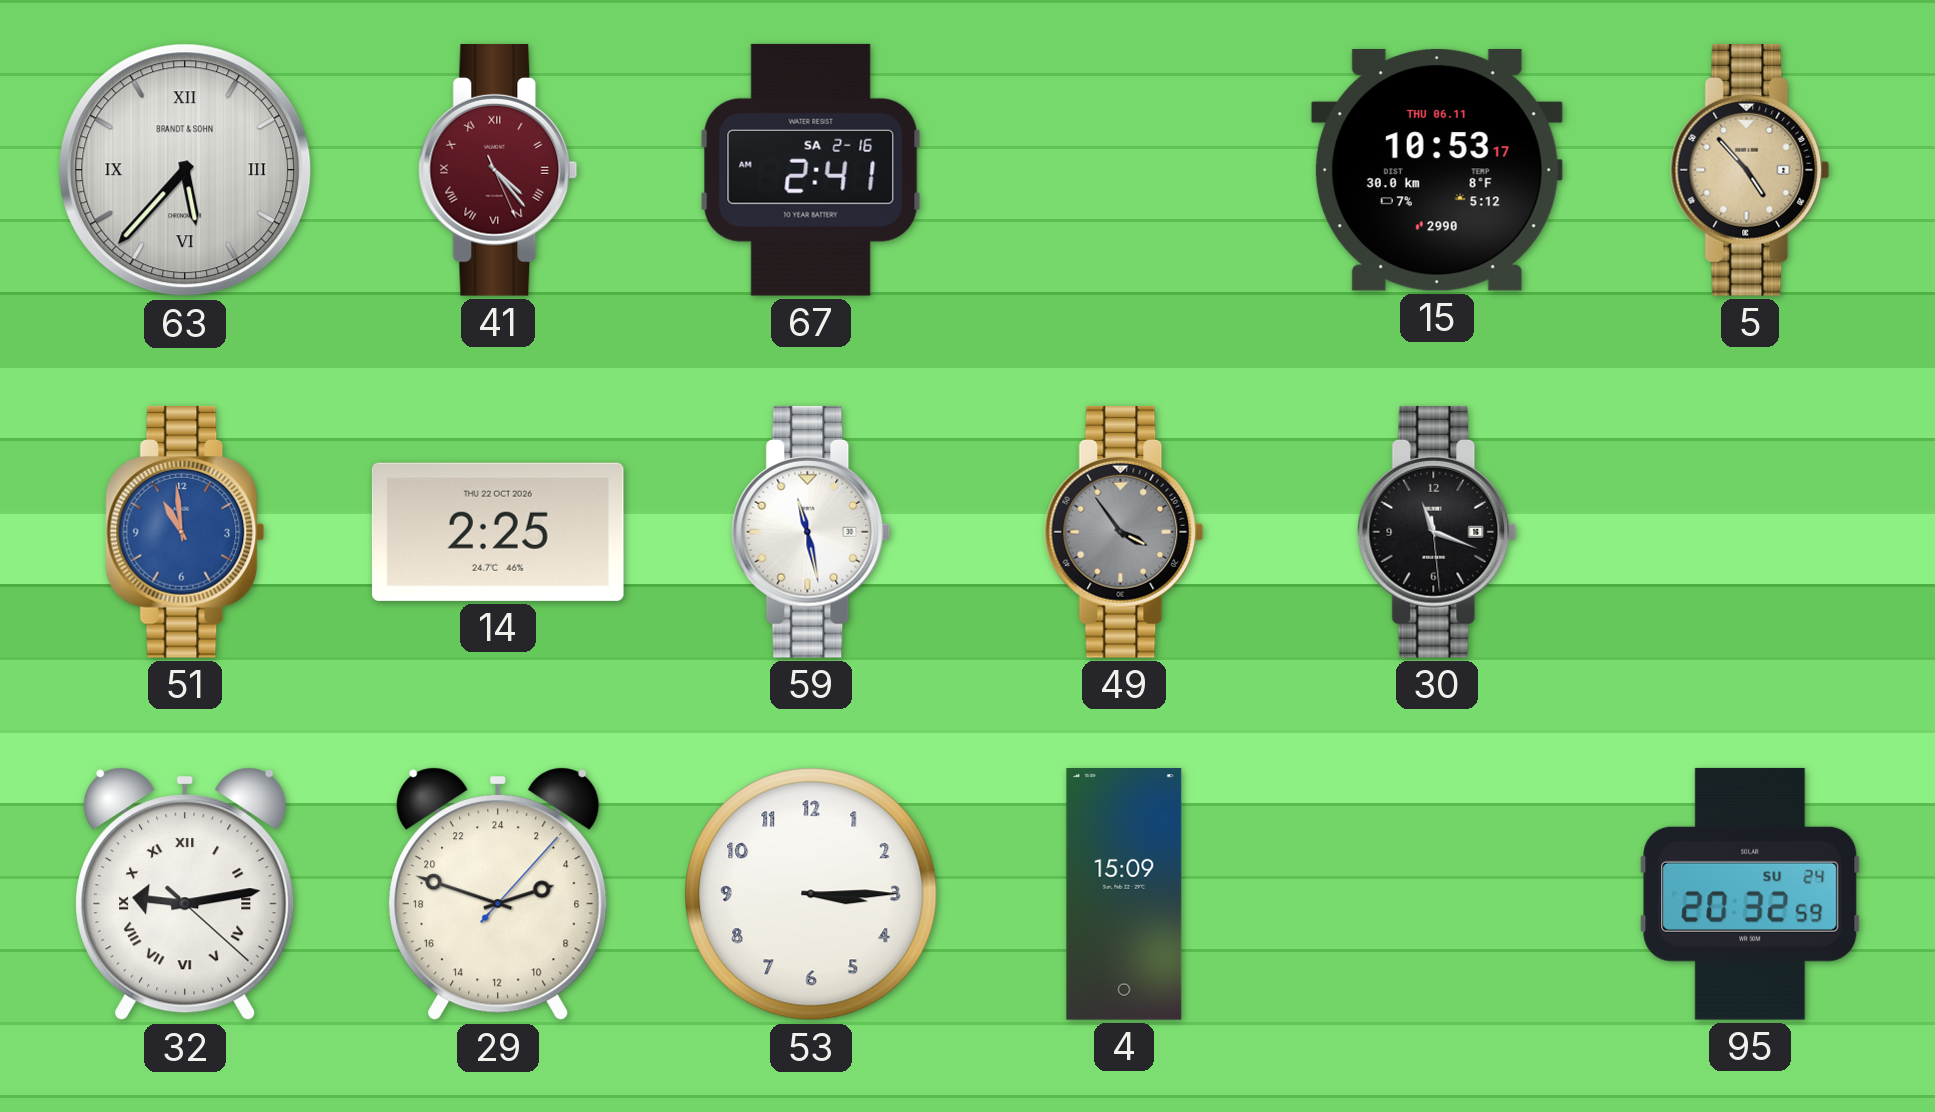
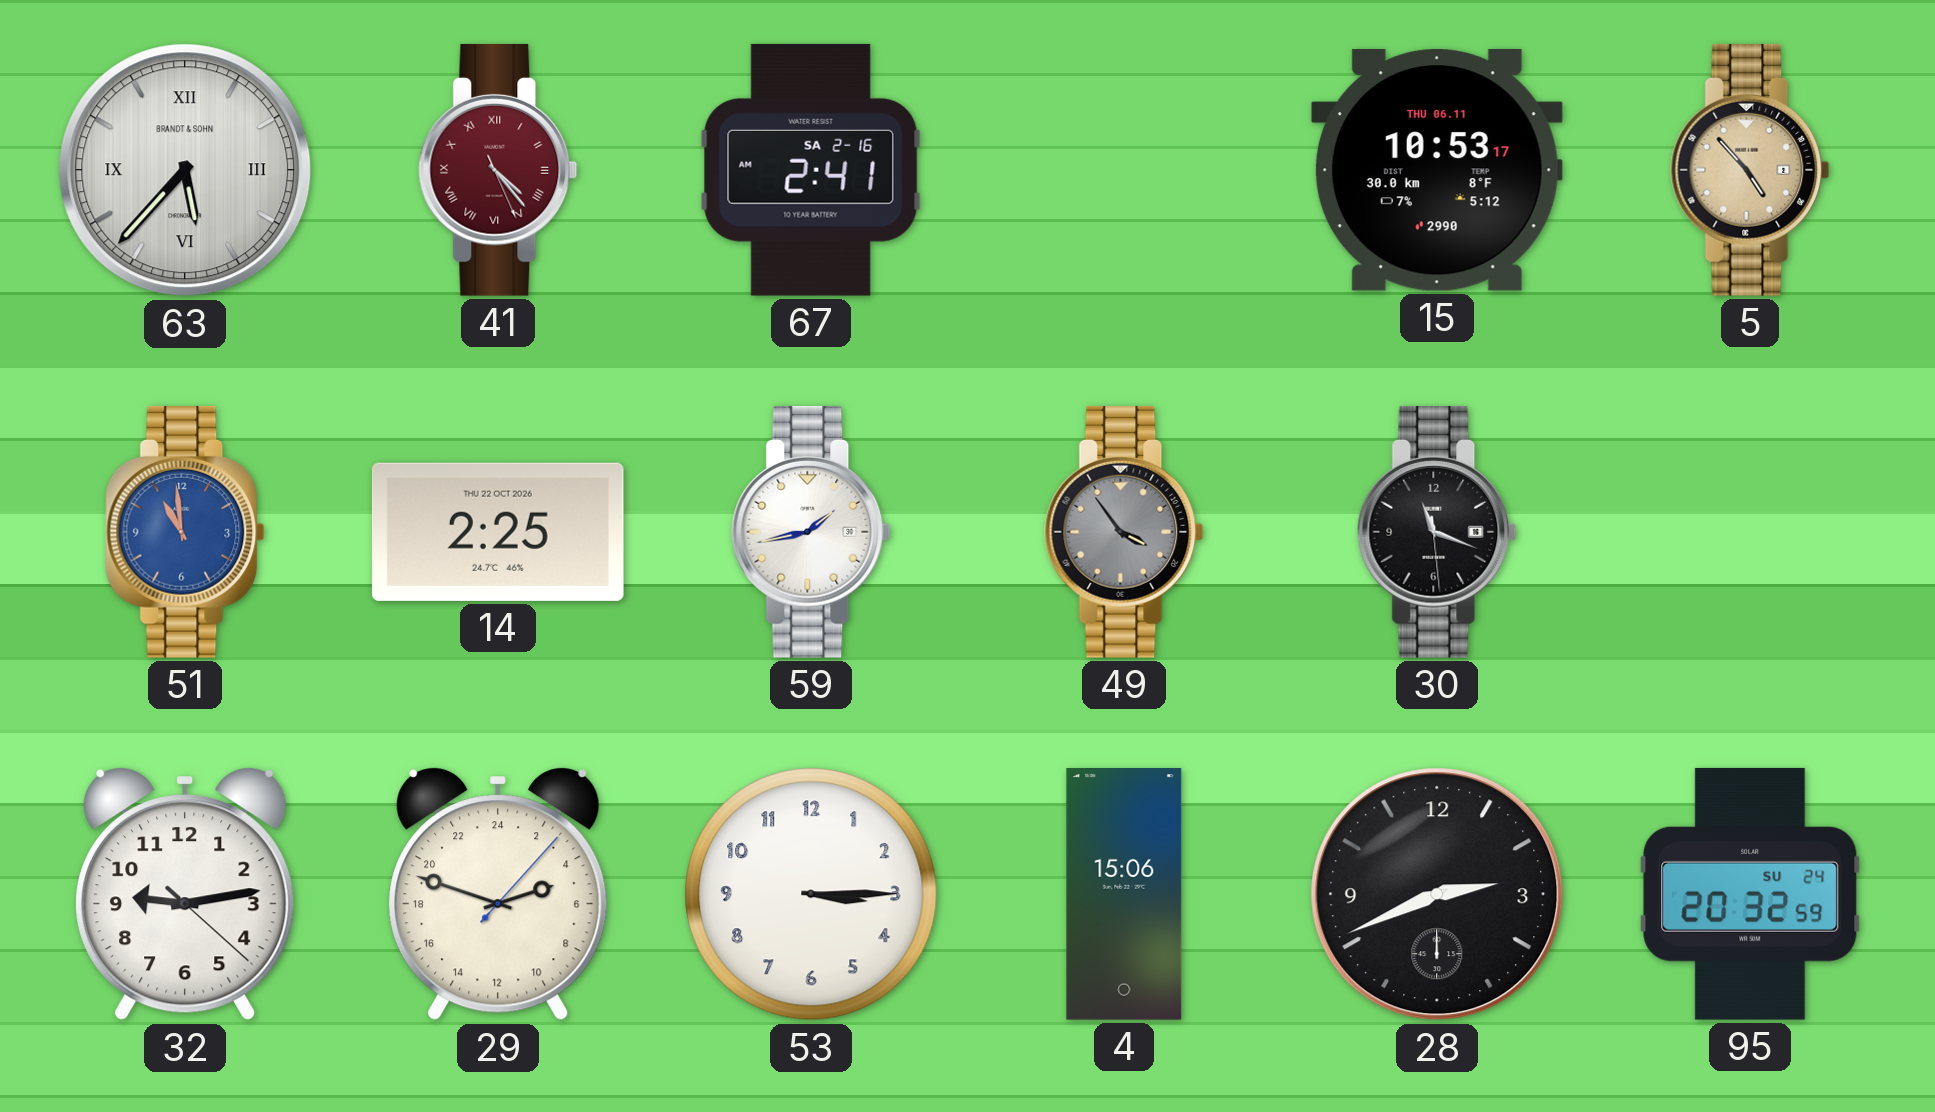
59: 11:28 -> 1:43 (811, 532)
32 numerals: Roman -> Arabic (185, 894)
4: 15:09 -> 15:06 (1124, 895)
28: none -> 2:41 (1437, 894)
